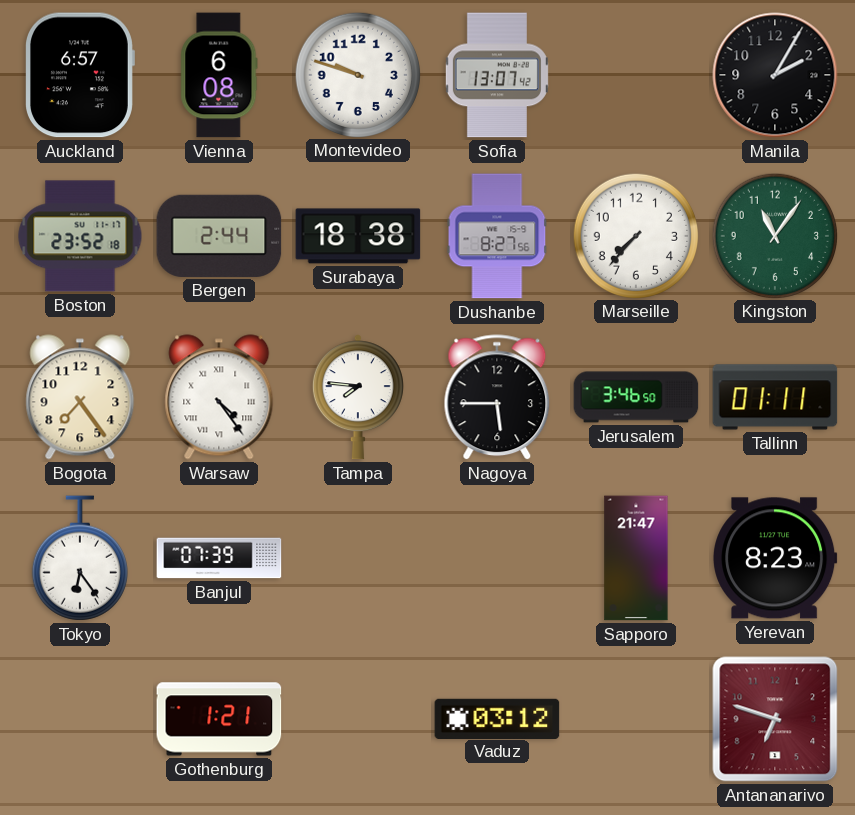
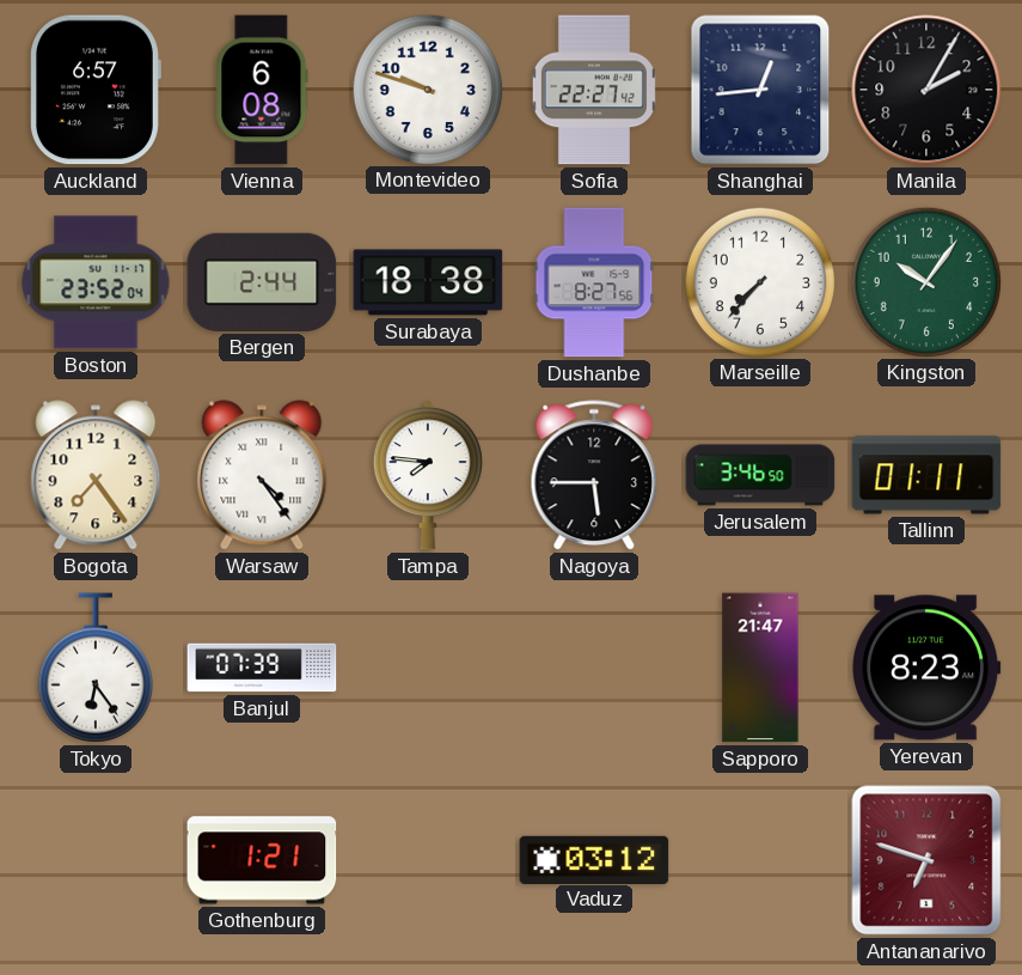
Sofia: 13:07 -> 22:27 (594, 90)
Shanghai: none -> 12:44 (760, 90)
Boston: 23:52:18 -> 23:52:04 (96, 282)
Kingston: 11:06 -> 10:06 (925, 281)
